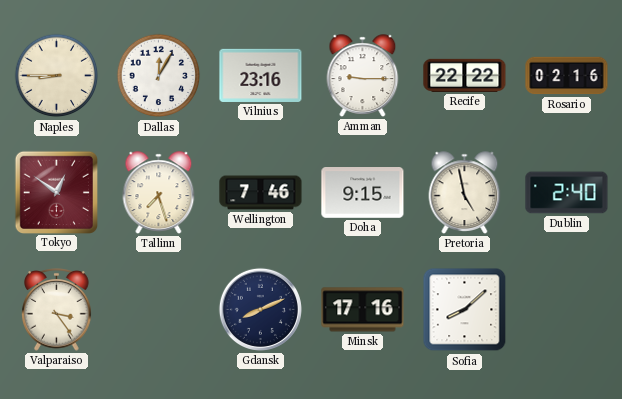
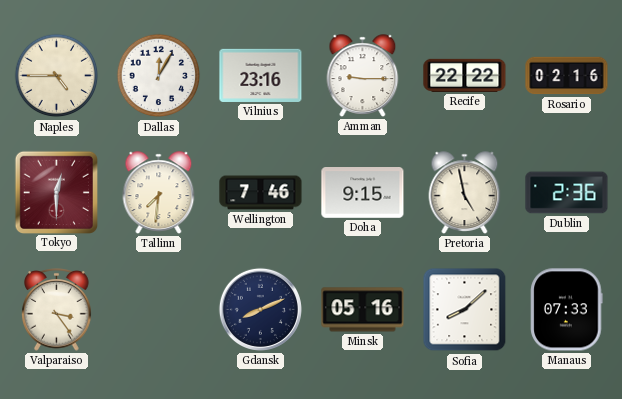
Naples: 8:45 -> 4:45 (57, 76)
Tokyo: 12:51 -> 12:30 (56, 192)
Tallinn: 7:27 -> 7:31 (159, 193)
Dublin: 2:40 -> 2:36 (567, 193)
Minsk: 17:16 -> 05:16 (363, 310)
Manaus: none -> 07:33 (567, 310)
